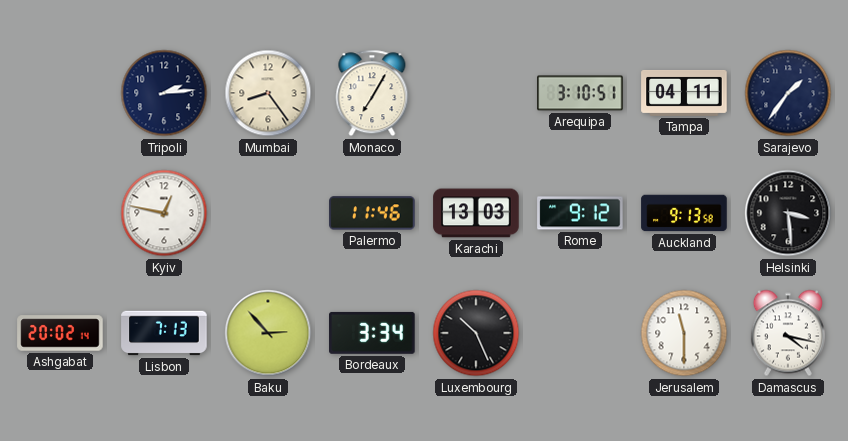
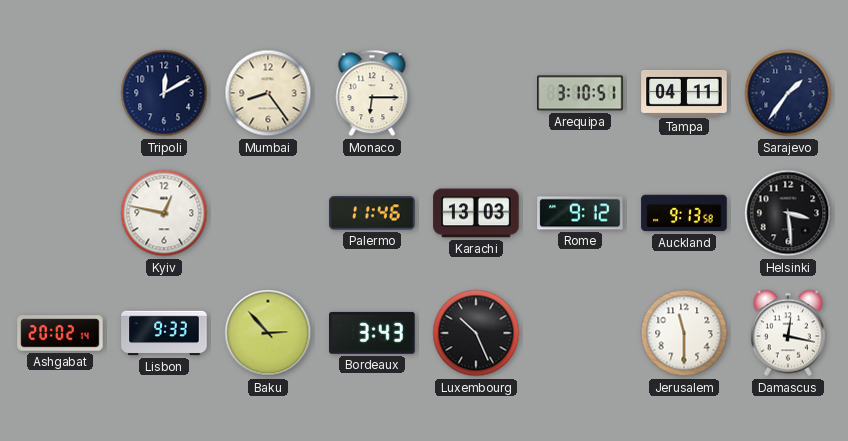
Tripoli: 2:14 -> 12:10 (164, 93)
Monaco: 7:05 -> 6:15 (372, 93)
Lisbon: 7:13 -> 9:33 (164, 333)
Bordeaux: 3:34 -> 3:43 (372, 333)
Damascus: 4:17 -> 12:17 (788, 333)
